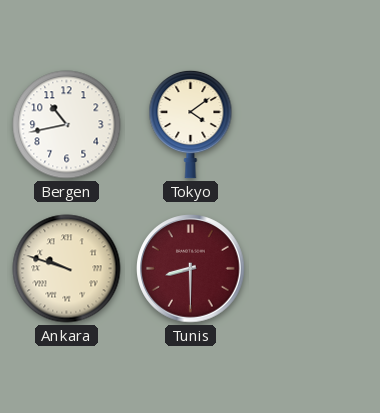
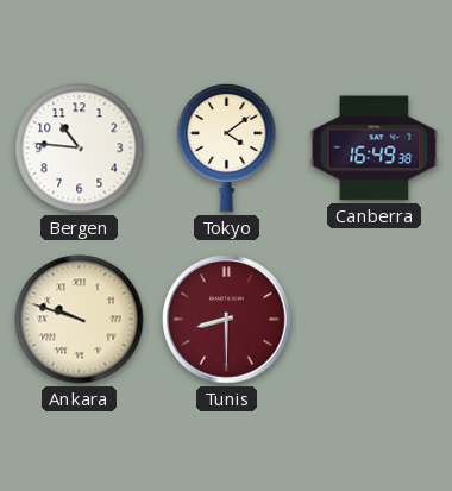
Bergen: 10:43 -> 10:46 (80, 149)
Canberra: none -> 16:49 (375, 149)
